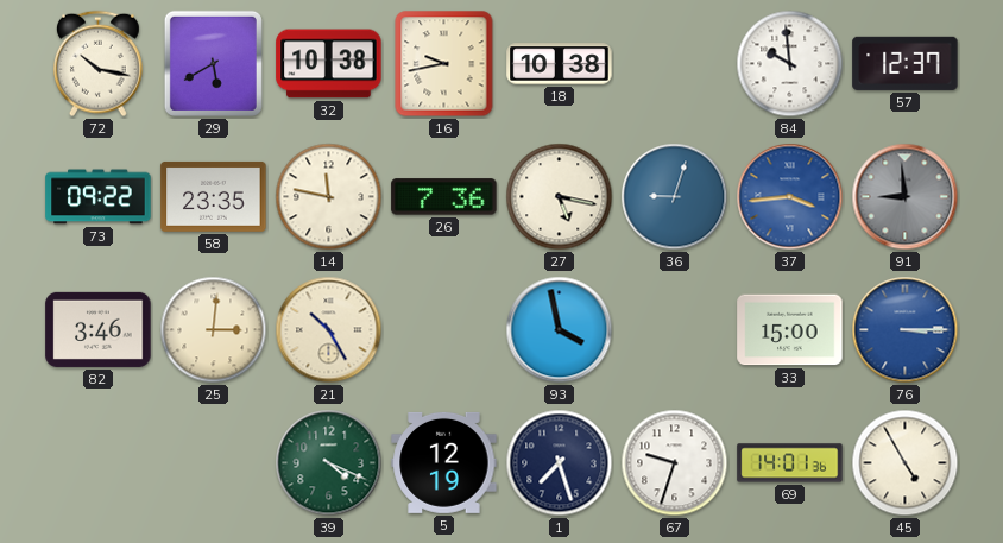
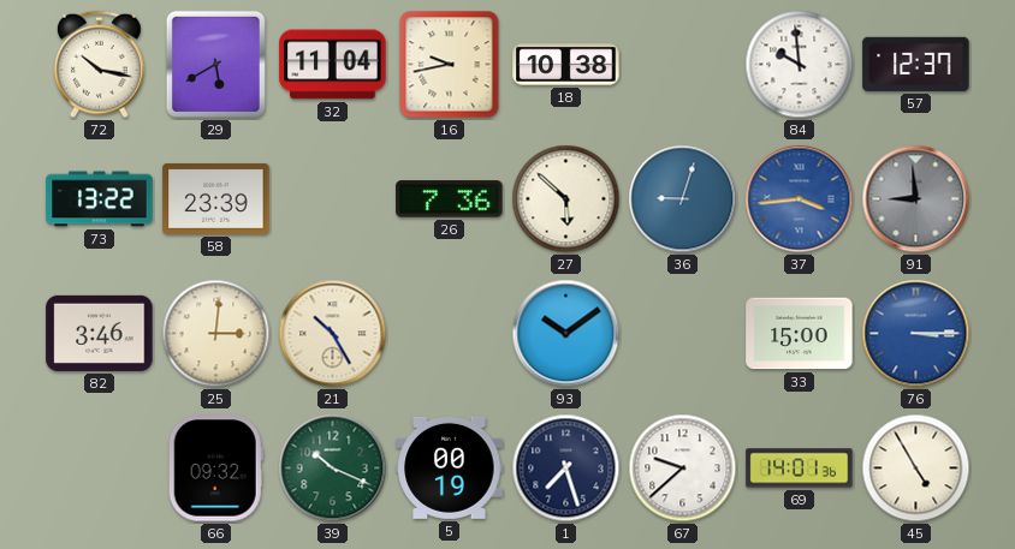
32: 10:38 -> 11:04 (333, 65)
73: 09:22 -> 13:22 (100, 199)
58: 23:35 -> 23:39 (216, 198)
14: 11:47 -> none (329, 197)
27: 5:17 -> 5:52 (566, 199)
93: 3:58 -> 10:09 (566, 334)
66: none -> 09:32 (215, 469)
39: 4:19 -> 10:19 (333, 469)
5: 12:19 -> 00:19 (450, 467)
67: 9:33 -> 9:38 (683, 469)
